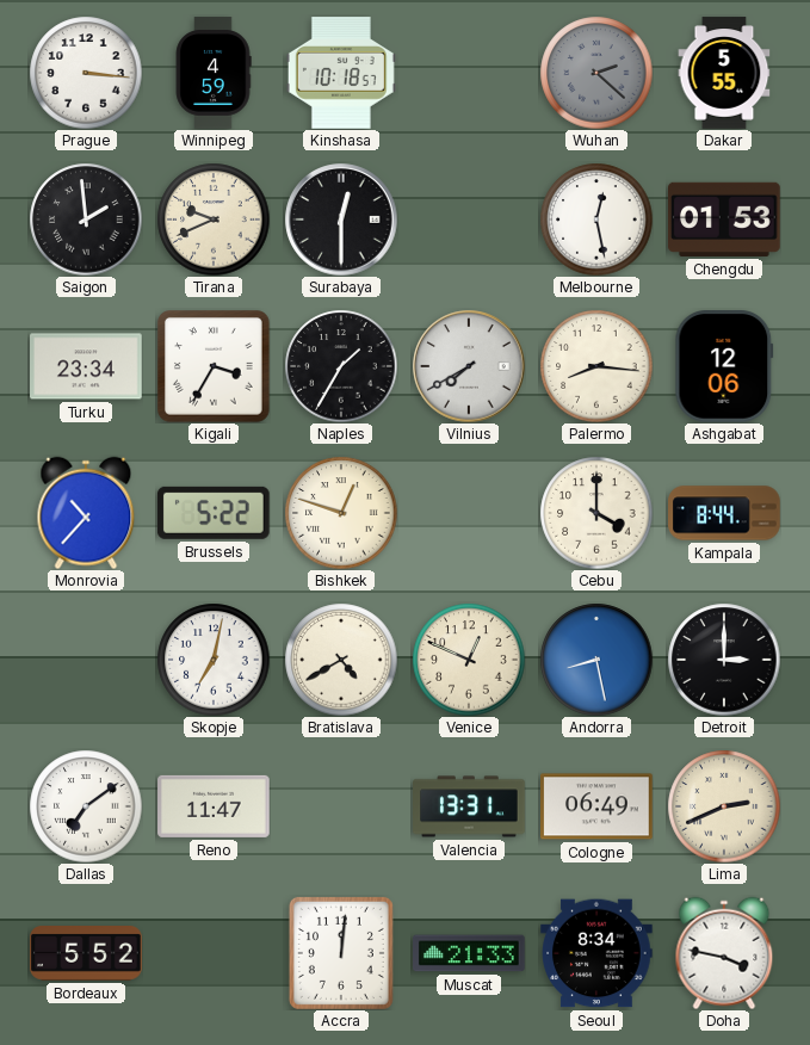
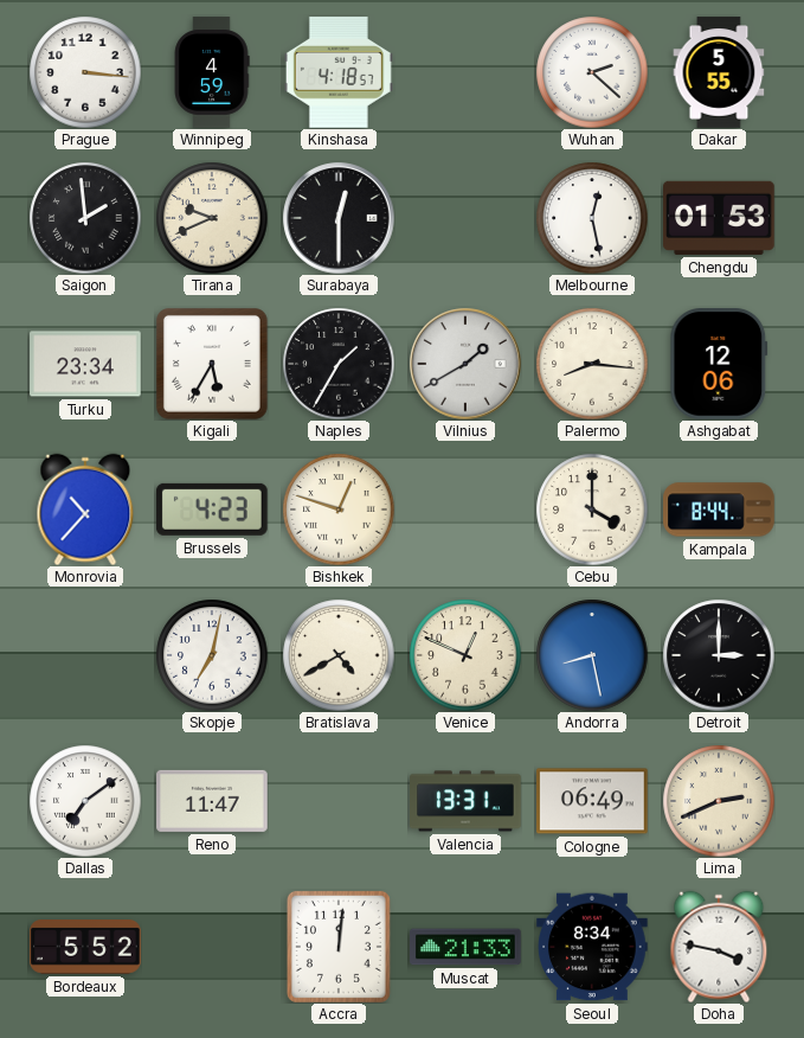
Kinshasa: 10:18 -> 4:18 (339, 72)
Wuhan dial: grey -> white (592, 72)
Kigali: 3:35 -> 5:35 (213, 365)
Vilnius: 7:40 -> 1:40 (465, 364)
Brussels: 5:22 -> 4:23 (212, 510)
